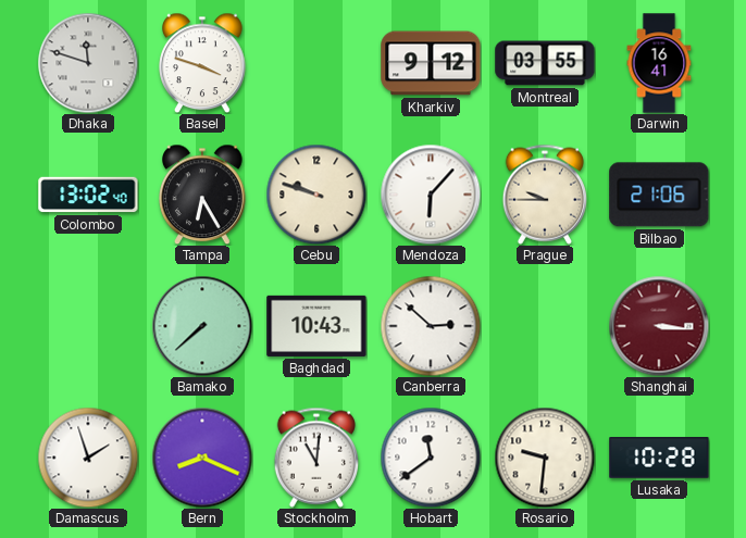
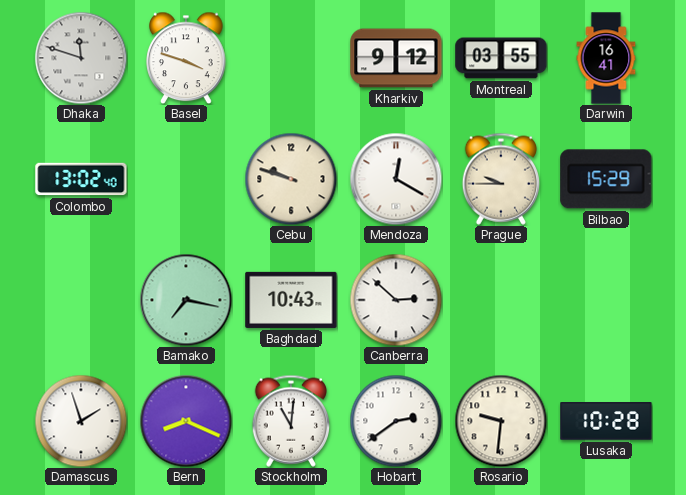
Tampa: 6:25 -> none (202, 195)
Mendoza: 6:07 -> 12:20 (396, 179)
Bilbao: 21:06 -> 15:29 (606, 179)
Bamako: 7:38 -> 7:17 (186, 300)
Shanghai: 3:16 -> none (659, 326)
Hobart: 11:39 -> 2:39 (396, 421)
